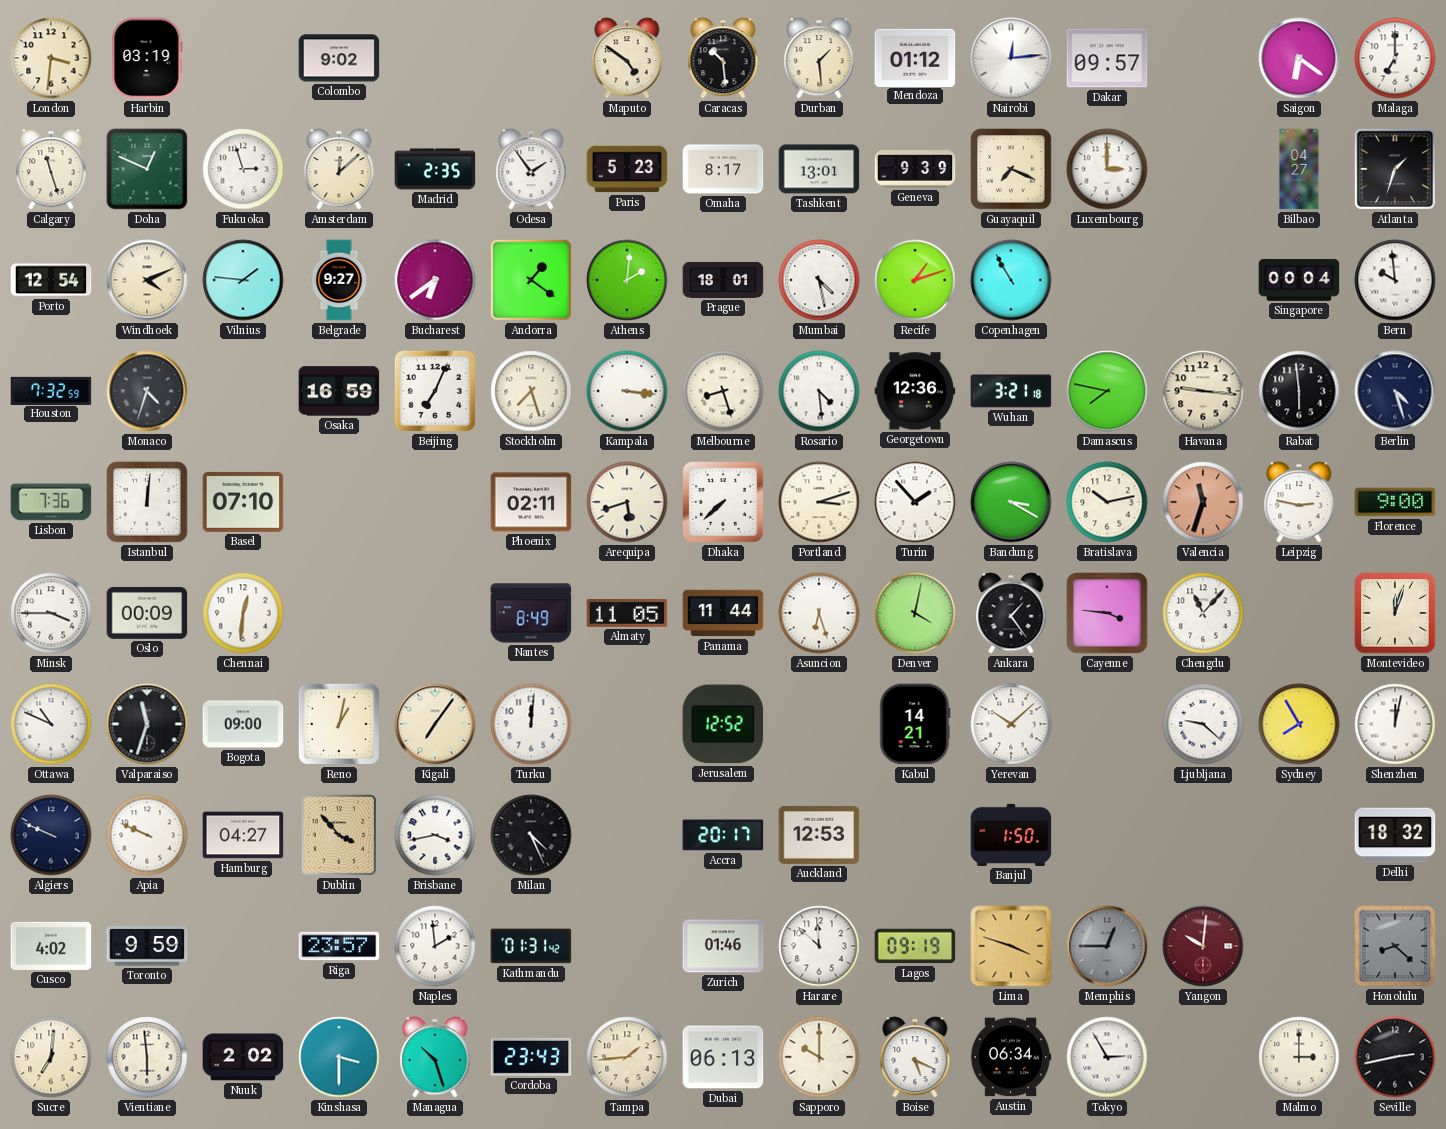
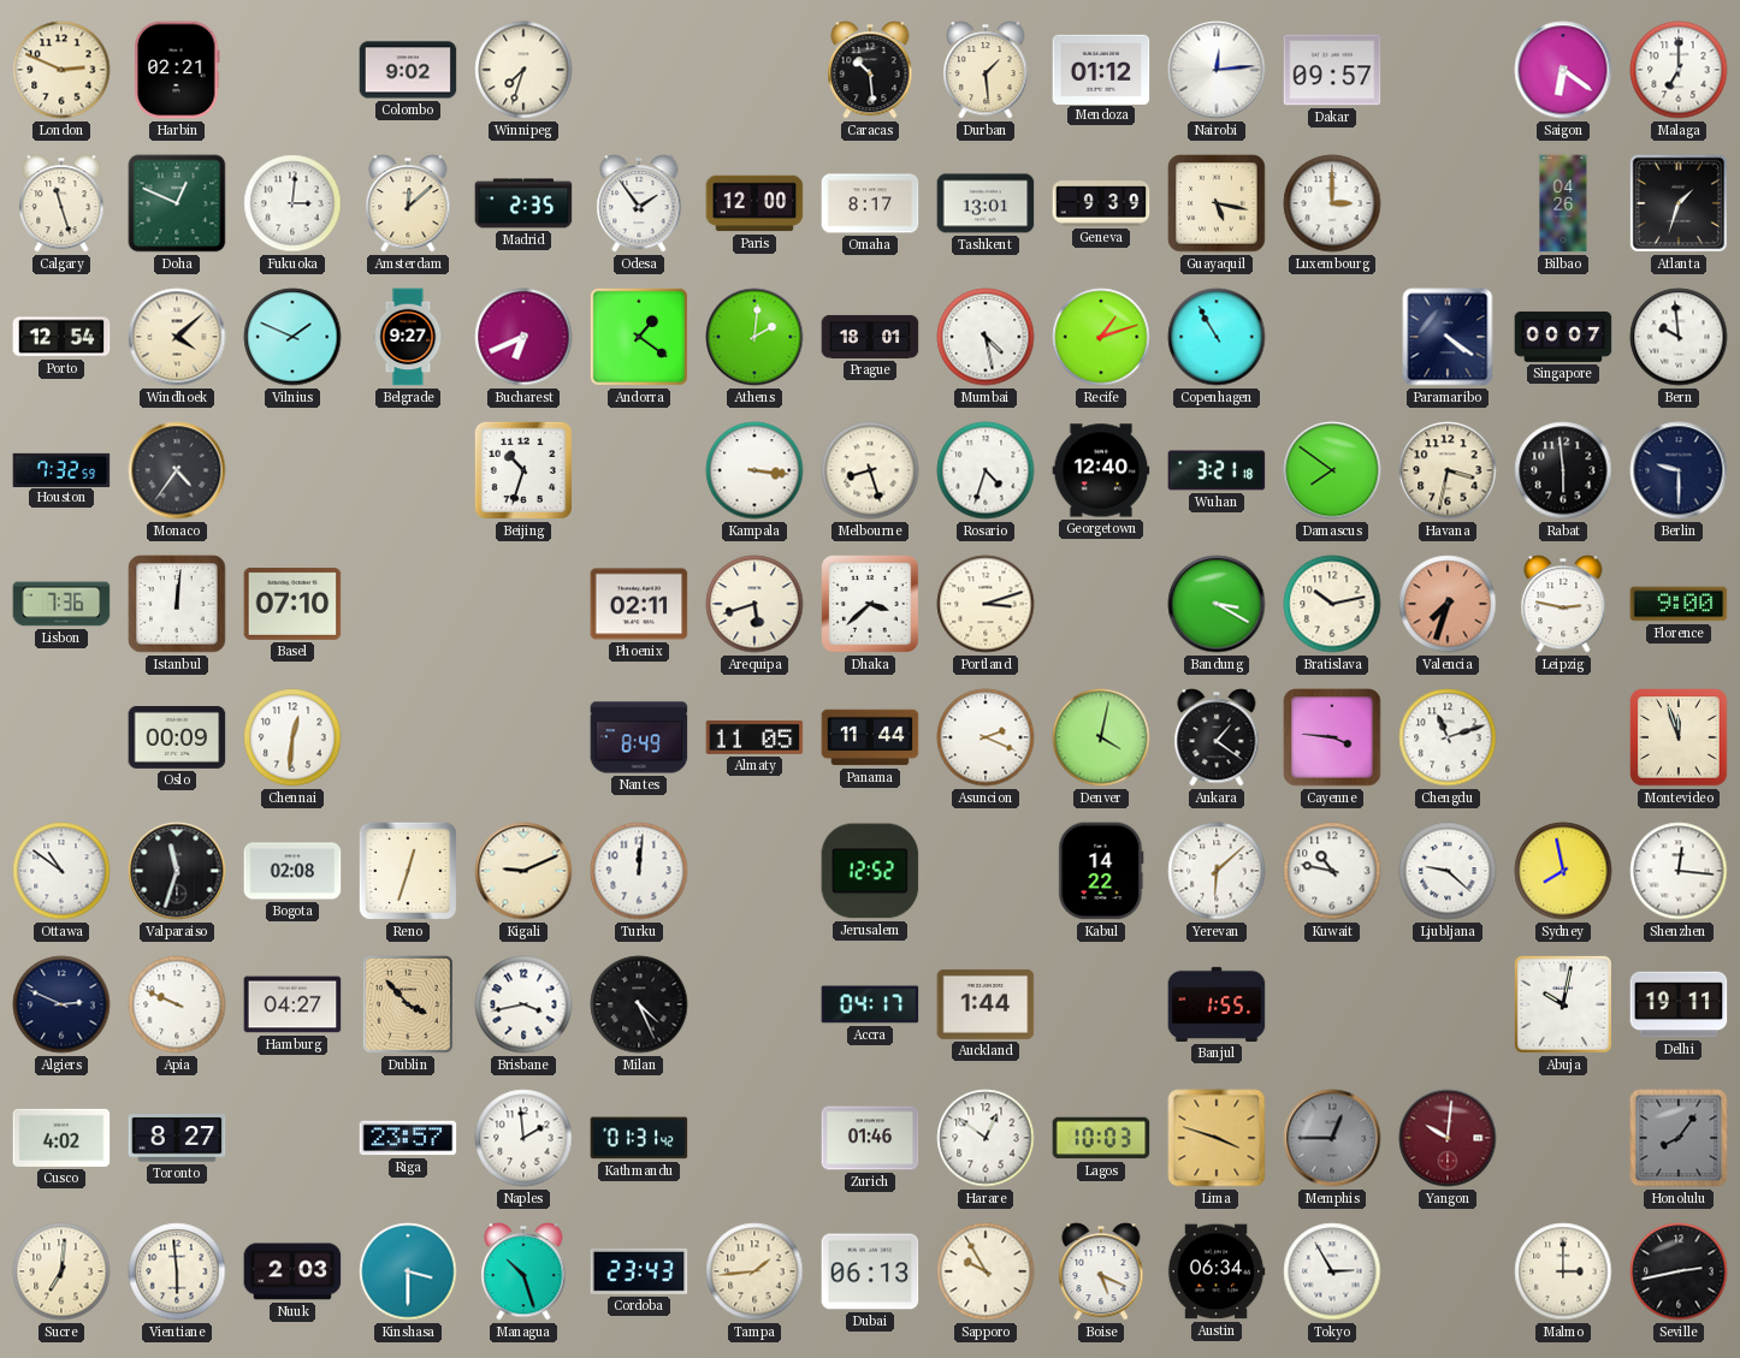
London: 3:31 -> 2:49 (61, 70)
Harbin: 03:19 -> 02:21 (177, 70)
Winnipeg: none -> 7:33 (523, 70)
Maputo: 4:51 -> none (627, 58)
Fukuoka: 2:57 -> 3:01 (292, 203)
Paris: 5:23 -> 12:00 (754, 203)
Guayaquil: 7:19 -> 5:17 (1217, 203)
Bilbao: 04:27 -> 04:26 (1563, 203)
Windhoek: 4:11 -> 4:08 (177, 337)
Vilnius: 1:46 -> 1:49 (292, 337)
Bucharest: 6:39 -> 6:41 (523, 337)
Paramaribo: none -> 4:21 (1448, 337)
Singapore: 00:04 -> 00:07 (1563, 337)
Monaco: 4:33 -> 4:36 (177, 470)
Osaka: 16:59 -> none (339, 391)
Beijing: 7:04 -> 10:33 (523, 470)
Stockholm: 7:27 -> none (531, 391)
Rosario: 4:29 -> 4:33 (986, 470)
Georgetown: 12:36 -> 12:40 (1101, 470)
Damascus: 7:47 -> 7:51 (1332, 470)
Havana: 9:16 -> 3:32 (1448, 470)
Berlin: 4:27 -> 9:30 (1679, 470)
Dhaka: 7:38 -> 3:38 (870, 604)
Turin: 1:53 -> none (915, 502)
Valencia: 11:33 -> 7:33 (1448, 604)
Minsk: 3:45 -> none (51, 613)
Asuncion: 6:27 -> 2:19 (986, 737)
Ankara: 1:24 -> 1:21 (1217, 737)
Chengdu: 11:07 -> 11:12 (1448, 737)
Montevideo: 12:03 -> 11:57 (1679, 737)
Ottawa: 10:49 -> 10:51 (61, 871)
Bogota: 09:00 -> 02:08 (292, 871)
Reno: 1:02 -> 12:33 (408, 871)
Kigali: 7:06 -> 9:11 (523, 871)
Kabul: 14:21 -> 14:22 (1101, 871)
Yerevan: 10:08 -> 6:08 (1217, 871)
Kuwait: none -> 10:47 (1332, 871)
Sydney: 7:55 -> 7:58 (1563, 871)
Shenzhen: 12:02 -> 12:16 (1679, 871)
Algiers: 9:49 -> 2:49 (61, 1004)
Accra: 20:17 -> 04:17 (870, 1004)
Auckland: 12:53 -> 1:44 (986, 1004)
Banjul: 1:50 -> 1:55 (1217, 1004)
Abuja: none -> 10:02 (1563, 1004)
Delhi: 18:32 -> 19:11 (1679, 1004)
Toronto: 9:59 -> 8:27 (177, 1138)
Harare: 11:52 -> 12:51 (986, 1138)
Lagos: 09:19 -> 10:03 (1101, 1138)
Honolulu: 8:22 -> 8:06 (1679, 1138)
Nuuk: 2:02 -> 2:03 (292, 1271)
Sapporo: 10:00 -> 9:55 (986, 1271)
